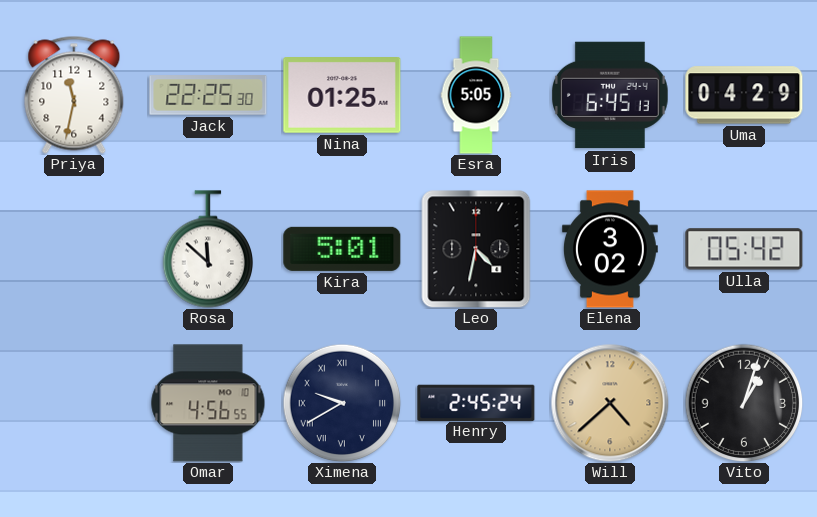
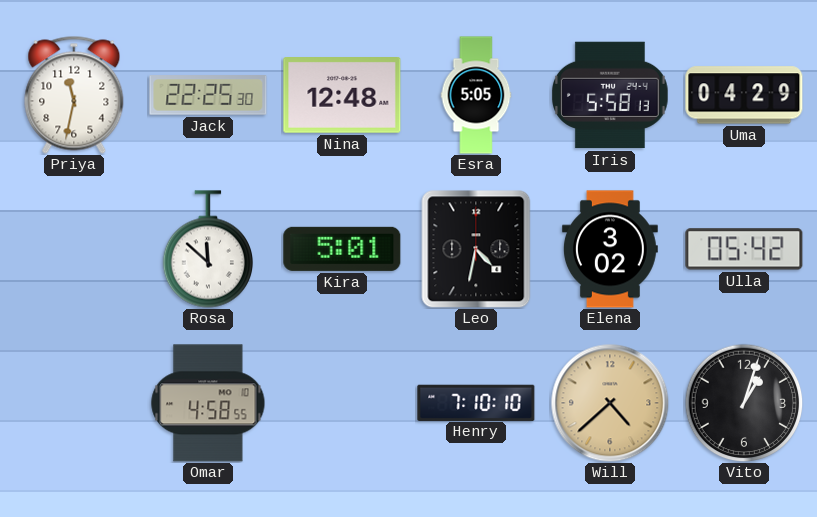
Nina: 01:25 -> 12:48 (342, 96)
Iris: 6:45 -> 5:58 (611, 95)
Omar: 4:56 -> 4:58 (208, 403)
Ximena: 9:40 -> none (342, 403)
Henry: 2:45 -> 7:10 (476, 402)
